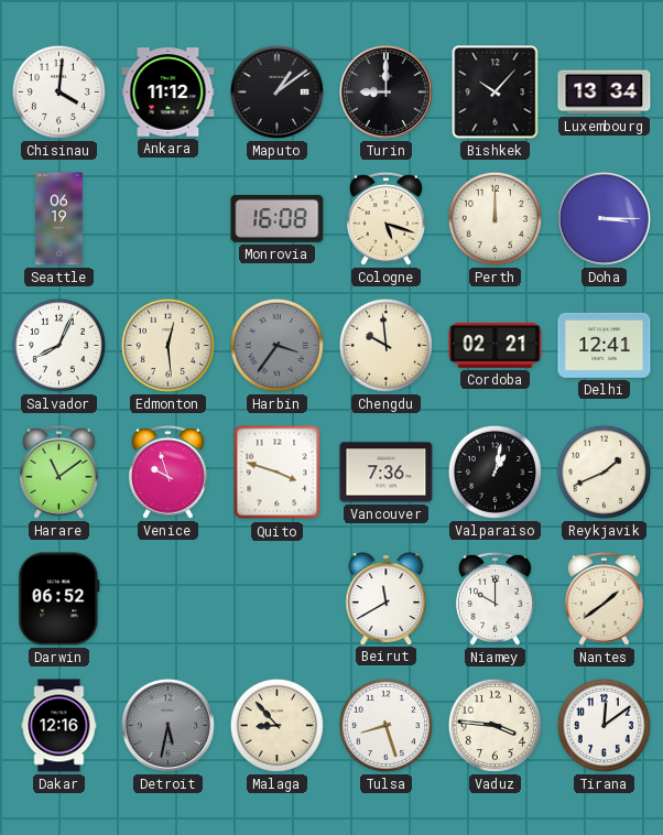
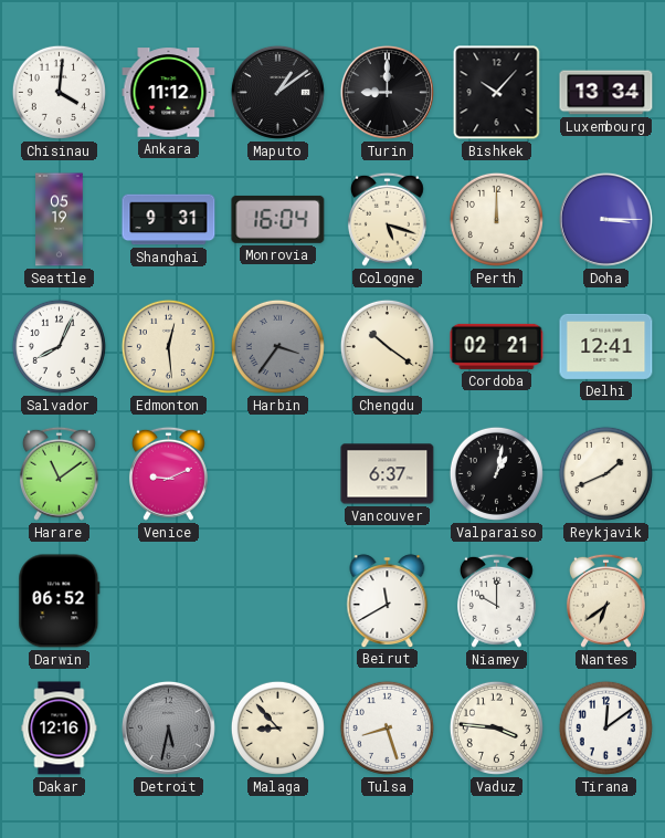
Seattle: 06:19 -> 05:19 (60, 220)
Shanghai: none -> 9:31 (169, 220)
Monrovia: 16:08 -> 16:04 (278, 219)
Chengdu: 9:59 -> 10:21 (387, 346)
Venice: 9:57 -> 9:11 (168, 473)
Quito: 3:48 -> none (278, 473)
Vancouver: 7:36 -> 6:37 (388, 474)
Nantes: 1:39 -> 6:39 (605, 600)
